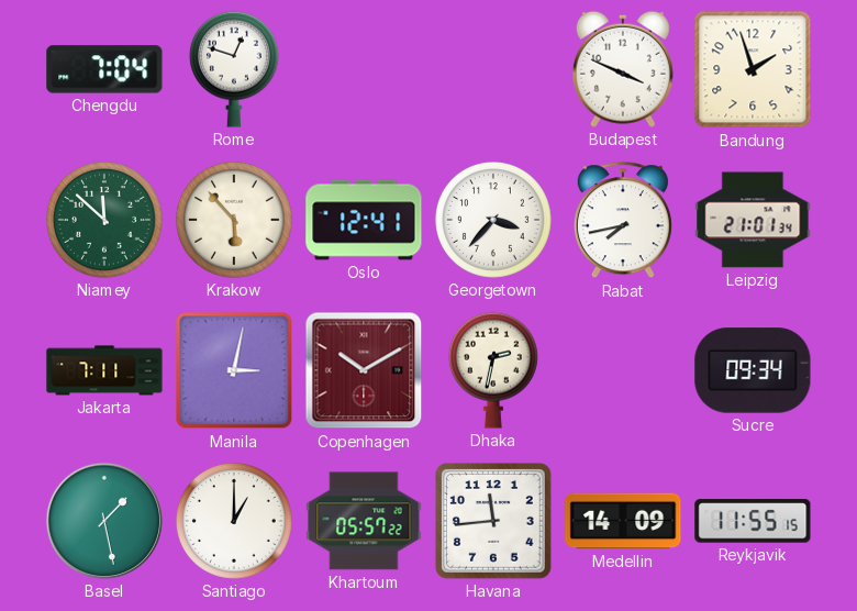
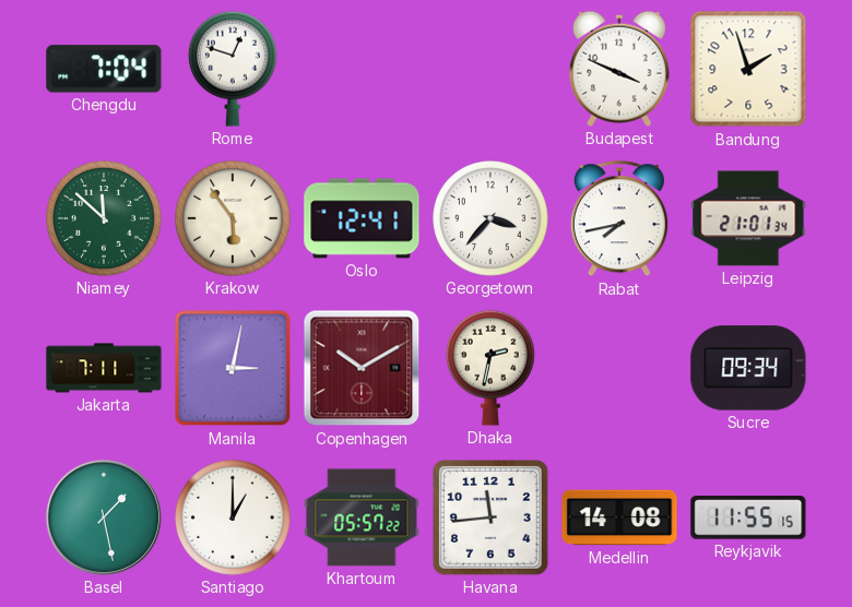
Krakow: 5:53 -> 5:54 (234, 219)
Medellin: 14:09 -> 14:08 (619, 517)
